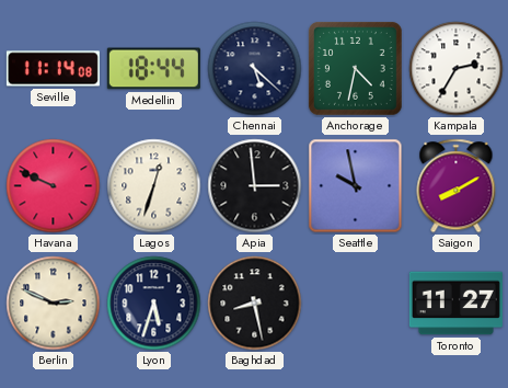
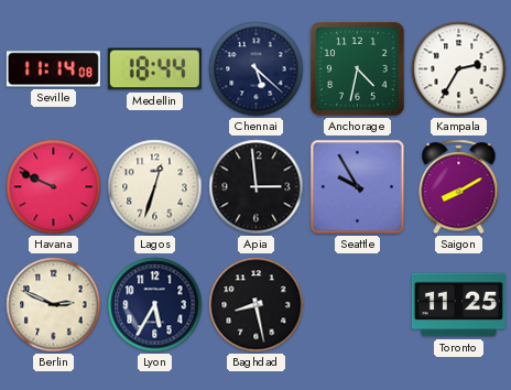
Seattle: 9:58 -> 9:55 (358, 187)
Lyon: 5:33 -> 5:35 (155, 305)
Toronto: 11:27 -> 11:25 (458, 305)
